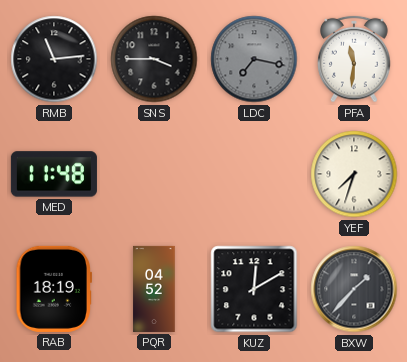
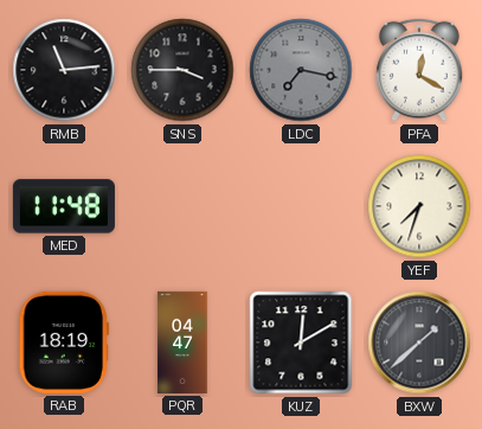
PFA: 11:31 -> 12:20 (419, 70)
PQR: 04:52 -> 04:47 (182, 342)
BXW: 1:37 -> 1:38 (419, 342)
